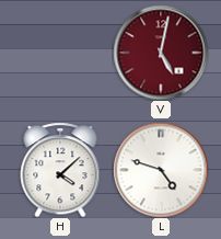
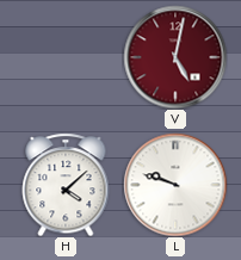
L: 4:48 -> 9:48 (175, 185)
